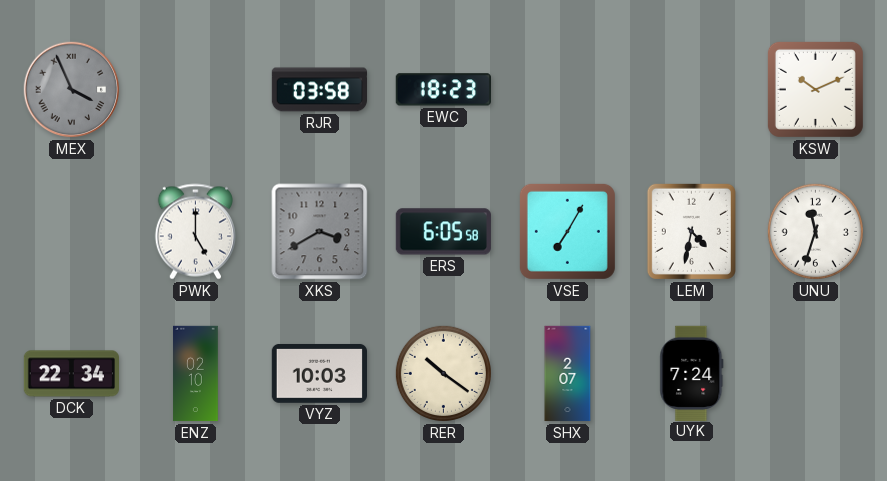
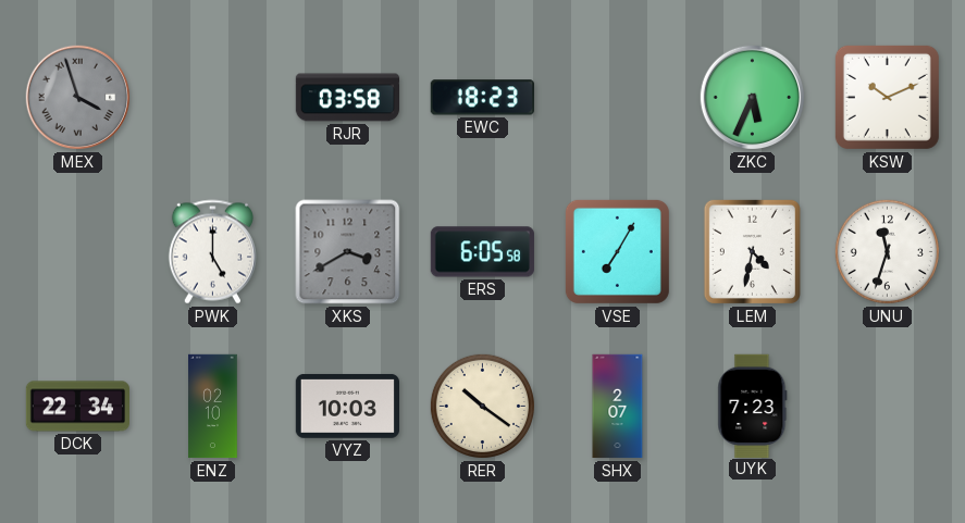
MEX: 3:56 -> 3:57 (78, 98)
ZKC: none -> 5:34 (753, 98)
UYK: 7:24 -> 7:23 (753, 406)
